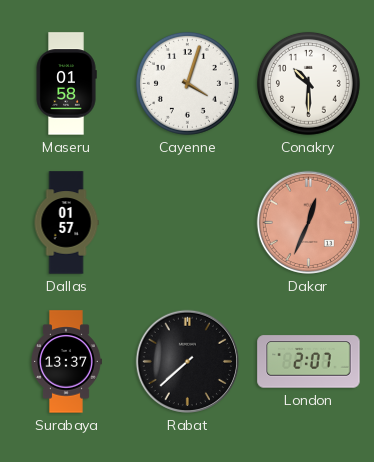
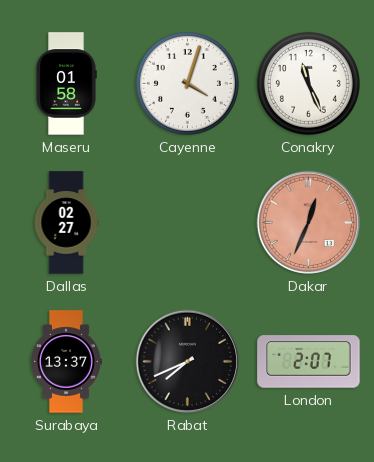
Conakry: 10:30 -> 11:26 (308, 83)
Dallas: 01:57 -> 02:27 (66, 223)
Rabat: 7:38 -> 7:41 (187, 361)
